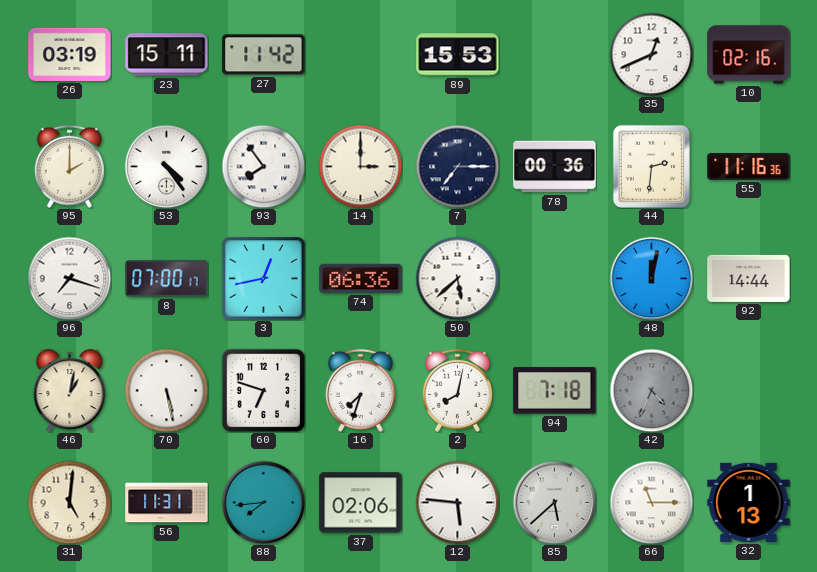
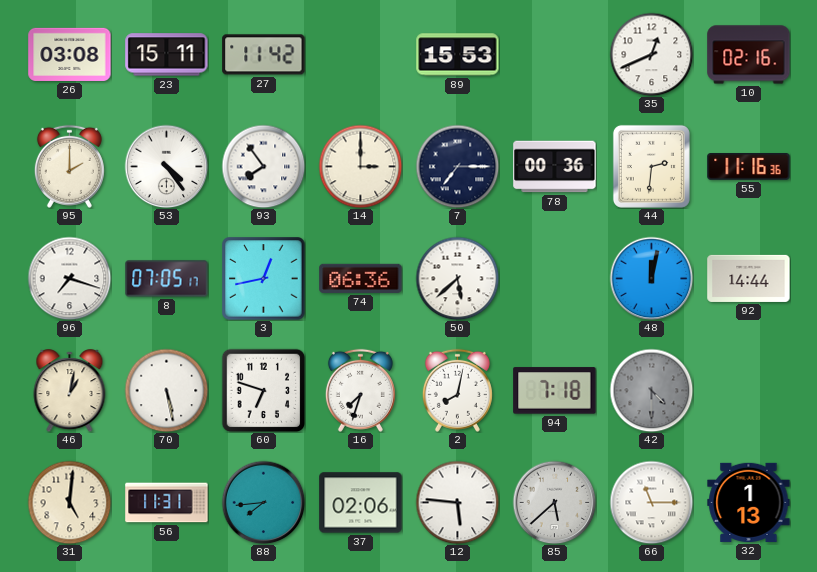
26: 03:19 -> 03:08 (70, 54)
8: 07:00 -> 07:05 (167, 279)
42: 4:34 -> 4:30 (651, 390)
